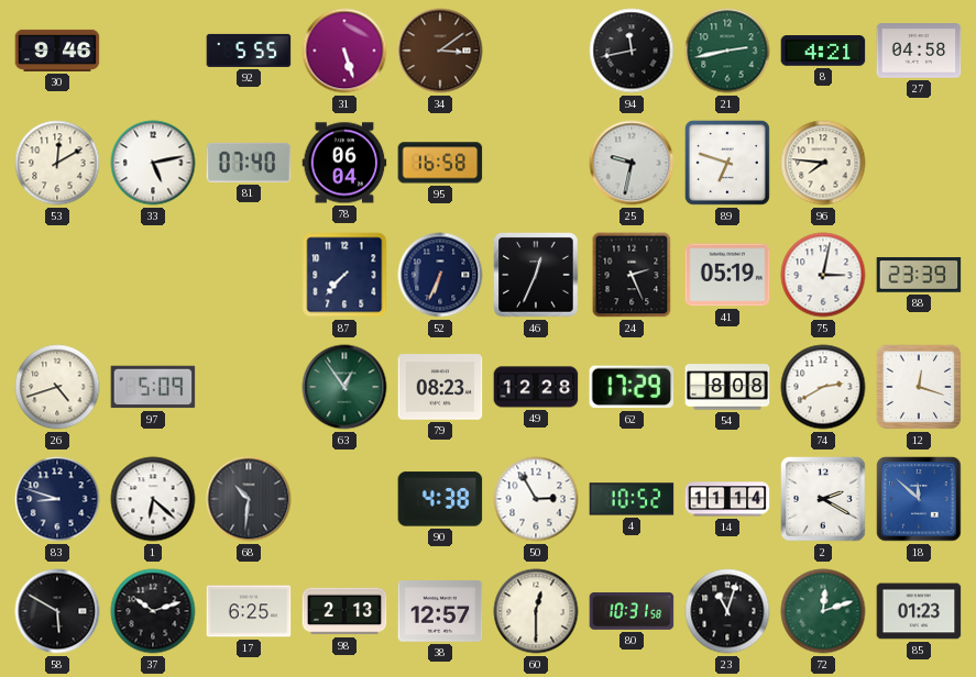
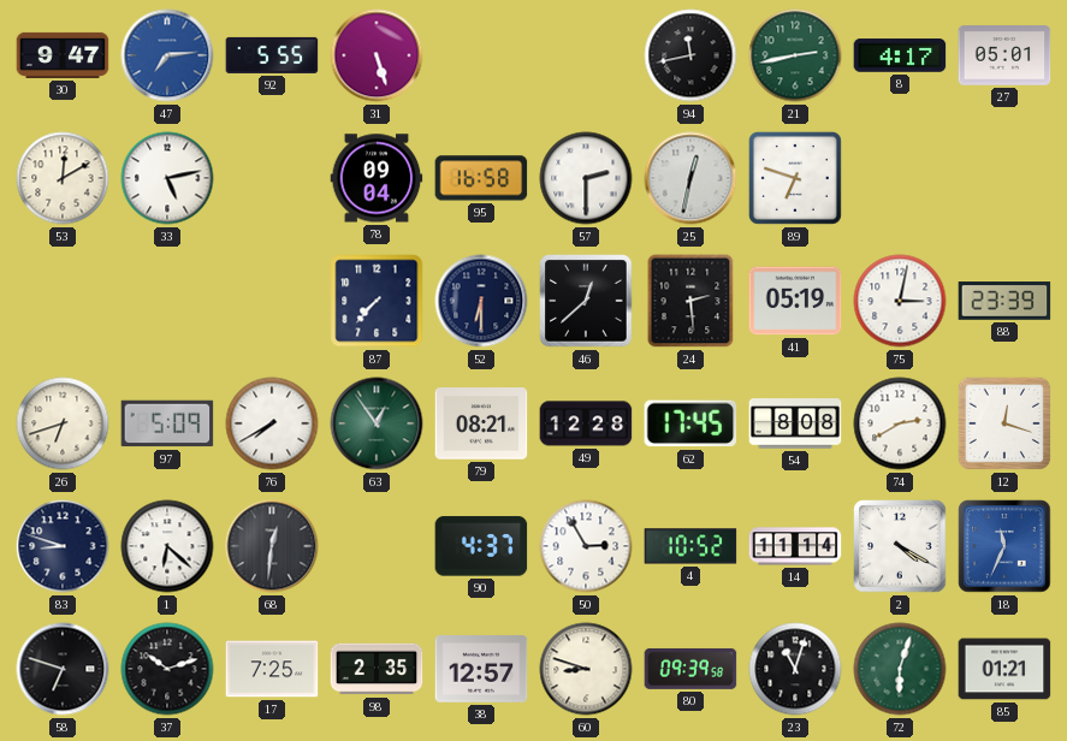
30: 9:46 -> 9:47 (63, 55)
47: none -> 7:14 (167, 55)
34: 3:09 -> none (440, 51)
8: 4:21 -> 4:17 (900, 55)
27: 04:58 -> 05:01 (1004, 55)
81: 07:40 -> none (249, 163)
78: 06:04 -> 09:04 (377, 178)
57: none -> 2:30 (586, 178)
25: 9:32 -> 12:32 (690, 178)
96: 7:46 -> none (823, 163)
52: 6:34 -> 6:30 (481, 301)
46: 12:34 -> 12:38 (586, 301)
24: 2:26 -> 2:29 (690, 301)
26: 4:42 -> 6:42 (63, 423)
76: none -> 7:40 (272, 423)
79: 08:23 -> 08:21 (481, 423)
62: 17:29 -> 17:45 (690, 423)
68: 10:31 -> 12:31 (272, 546)
90: 4:38 -> 4:37 (481, 546)
2: 2:20 -> 4:20 (900, 546)
18: 11:52 -> 11:34 (1004, 546)
58: 5:50 -> 6:48 (63, 669)
17: 6:25 -> 7:25 (272, 669)
98: 2:13 -> 2:35 (377, 669)
60: 12:30 -> 8:48 (586, 669)
80: 10:31 -> 09:39 (690, 669)
72: 12:12 -> 6:03 (900, 669)
85: 01:23 -> 01:21 (1004, 669)
